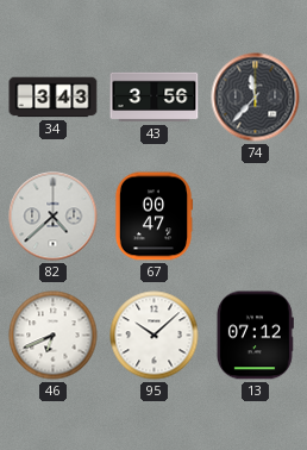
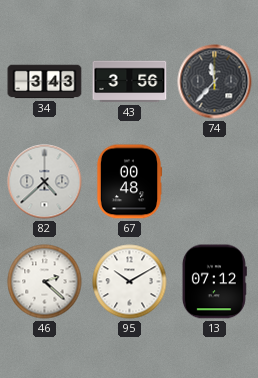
67: 00:47 -> 00:48 (129, 182)
46: 6:41 -> 2:22 (45, 282)
95: 10:08 -> 10:10 (130, 282)
